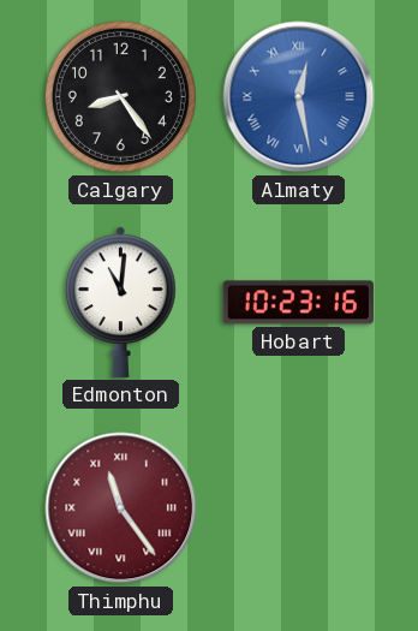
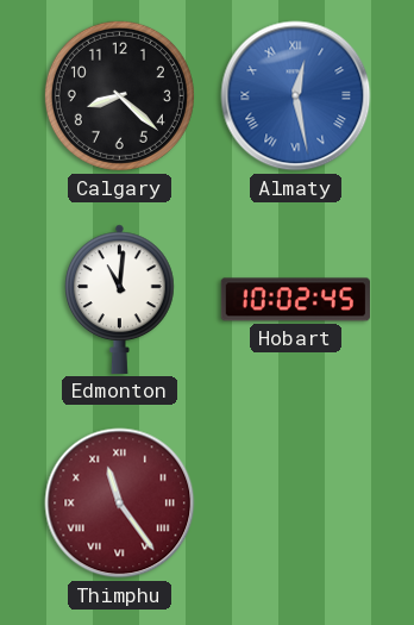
Calgary: 8:24 -> 8:22 (119, 95)
Hobart: 10:23 -> 10:02 (295, 300)
